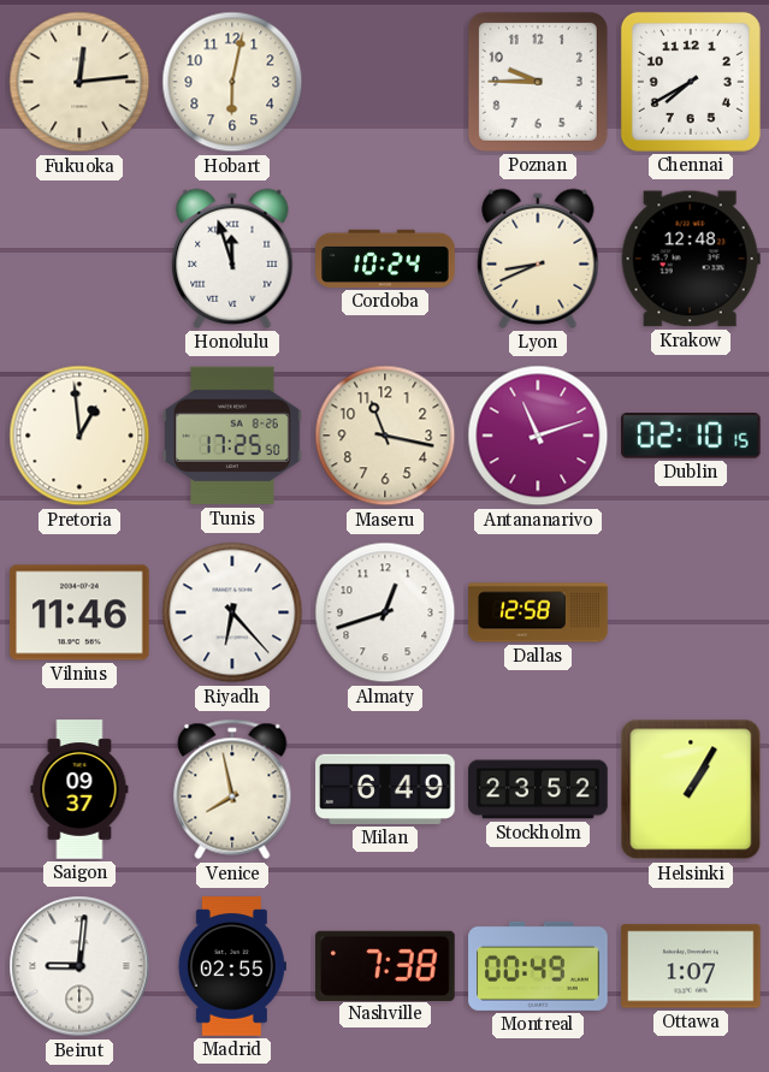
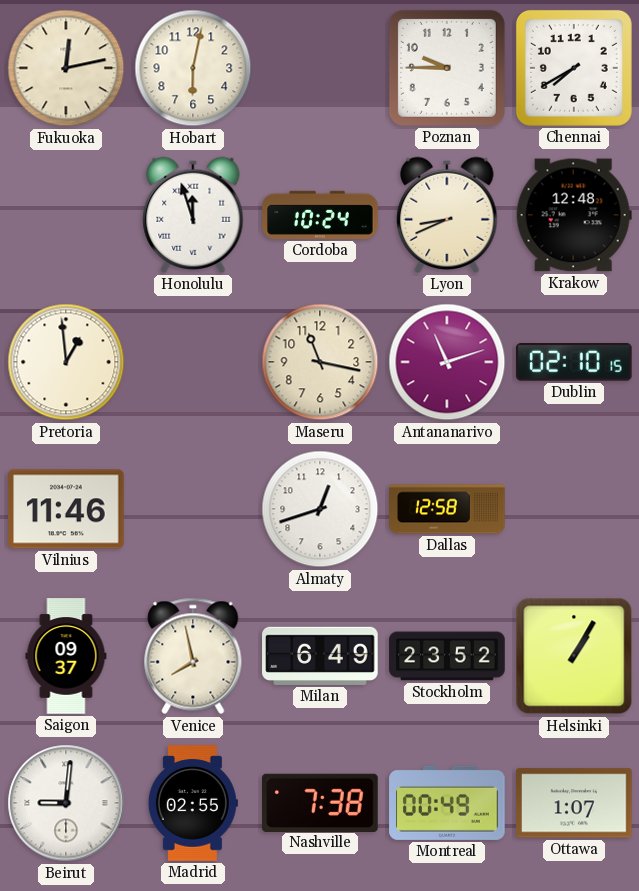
Fukuoka: 12:14 -> 12:13 (66, 68)
Tunis: 17:25 -> none (232, 436)
Riyadh: 6:23 -> none (232, 612)
